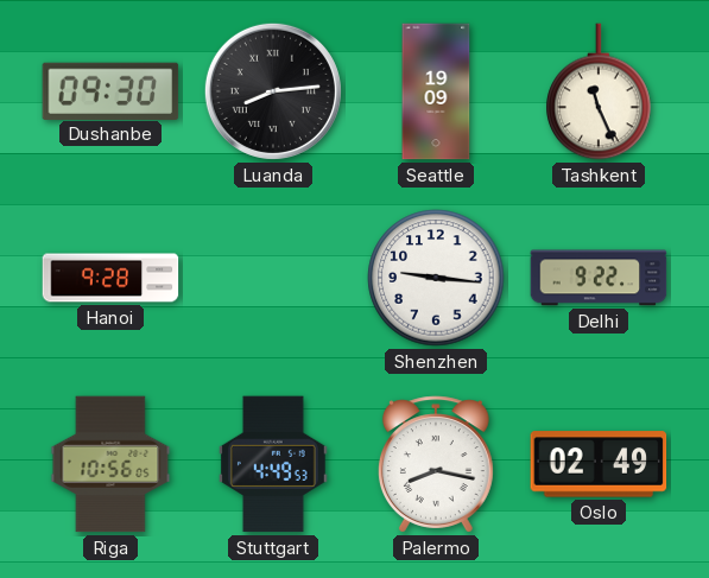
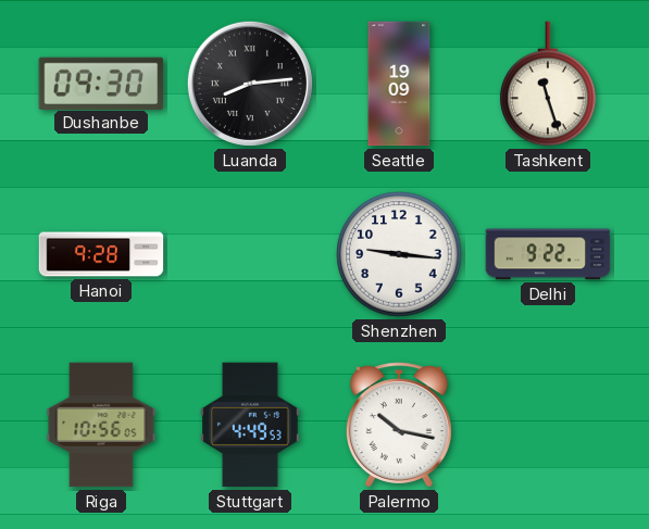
Tashkent: 11:26 -> 11:27 (548, 84)
Palermo: 8:17 -> 10:17 (399, 425)
Oslo: 02:49 -> none (599, 464)
